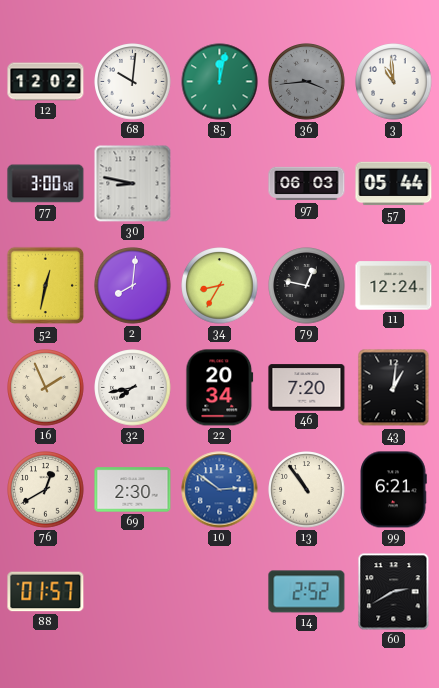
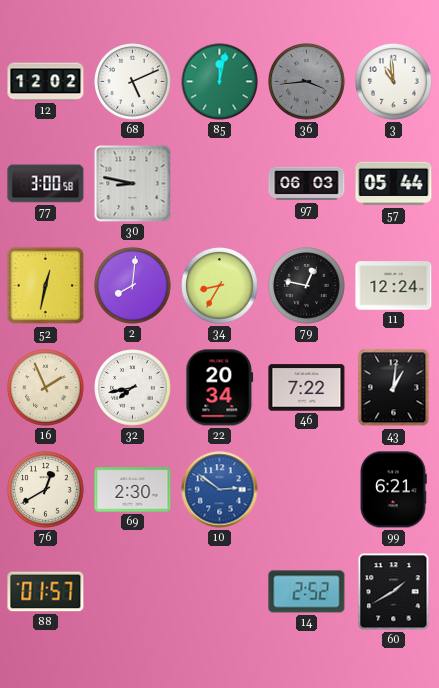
68: 10:01 -> 5:11 (133, 82)
46: 7:20 -> 7:22 (307, 388)
13: 10:54 -> none (307, 490)
60: 2:40 -> 1:40 (394, 592)
